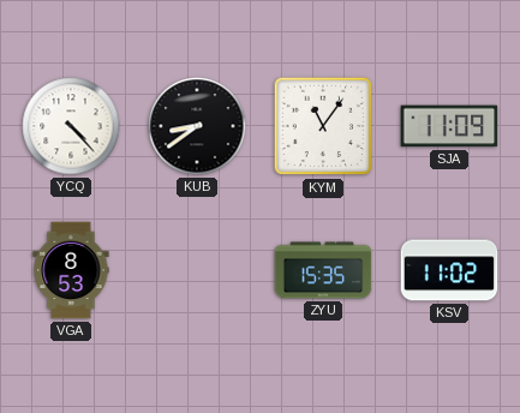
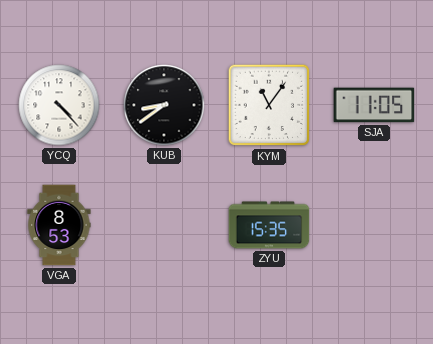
SJA: 11:09 -> 11:05 (374, 105)
KSV: 11:02 -> none (449, 270)
